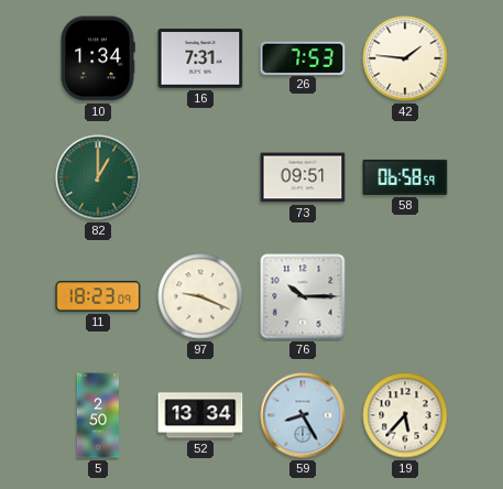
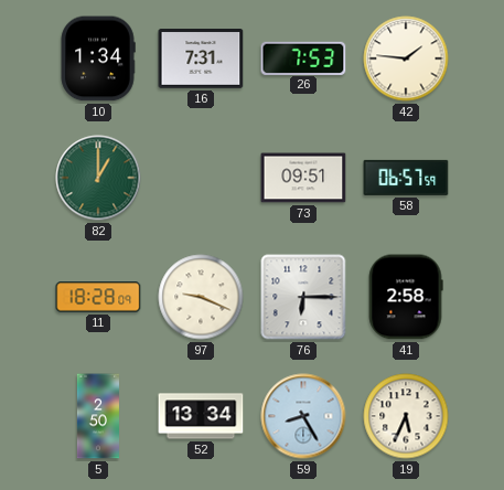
58: 06:58 -> 06:57 (406, 178)
11: 18:23 -> 18:28 (98, 297)
76: 10:15 -> 6:15 (303, 297)
41: none -> 2:58 (406, 297)
19: 5:37 -> 5:34 (406, 416)
